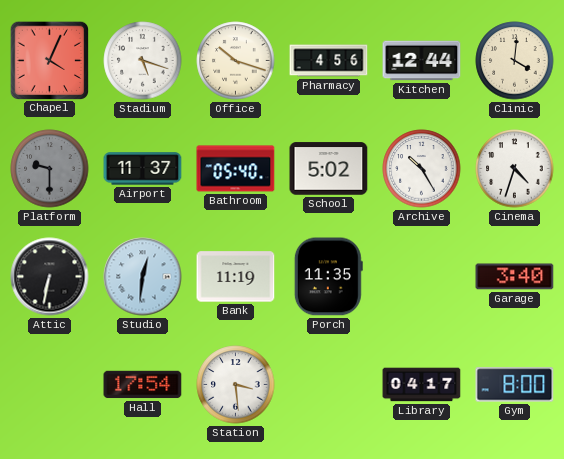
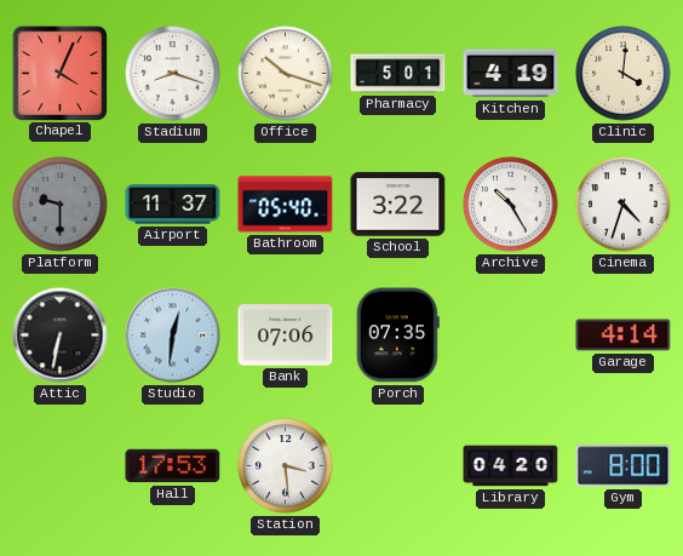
Stadium: 5:18 -> 8:18 (173, 74)
Pharmacy: 4:56 -> 5:01 (398, 74)
Kitchen: 12:44 -> 4:19 (511, 74)
School: 5:02 -> 3:22 (398, 205)
Bank: 11:19 -> 07:06 (286, 336)
Porch: 11:35 -> 07:35 (397, 336)
Garage: 3:40 -> 4:14 (624, 336)
Hall: 17:54 -> 17:53 (173, 466)
Library: 04:17 -> 04:20 (511, 466)
